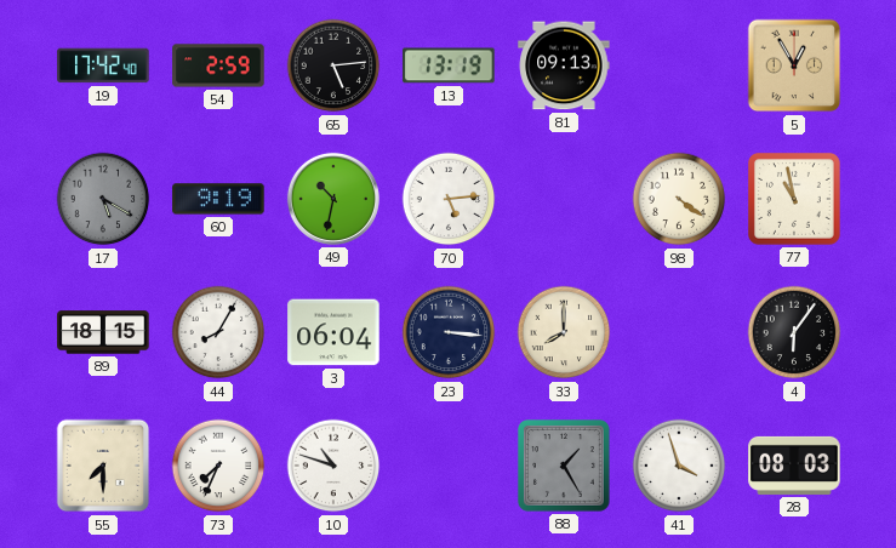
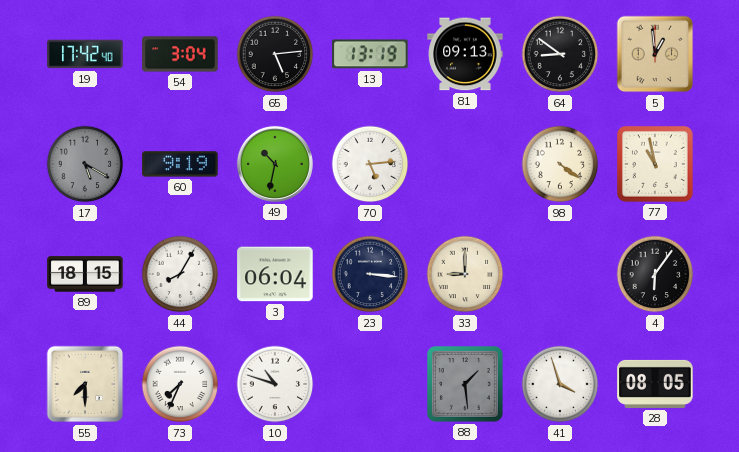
54: 2:59 -> 3:04 (180, 54)
64: none -> 8:51 (560, 54)
5: 12:55 -> 12:59 (655, 54)
33: 8:00 -> 9:00 (465, 274)
88: 1:25 -> 1:29 (466, 385)
28: 08:03 -> 08:05 (655, 384)
